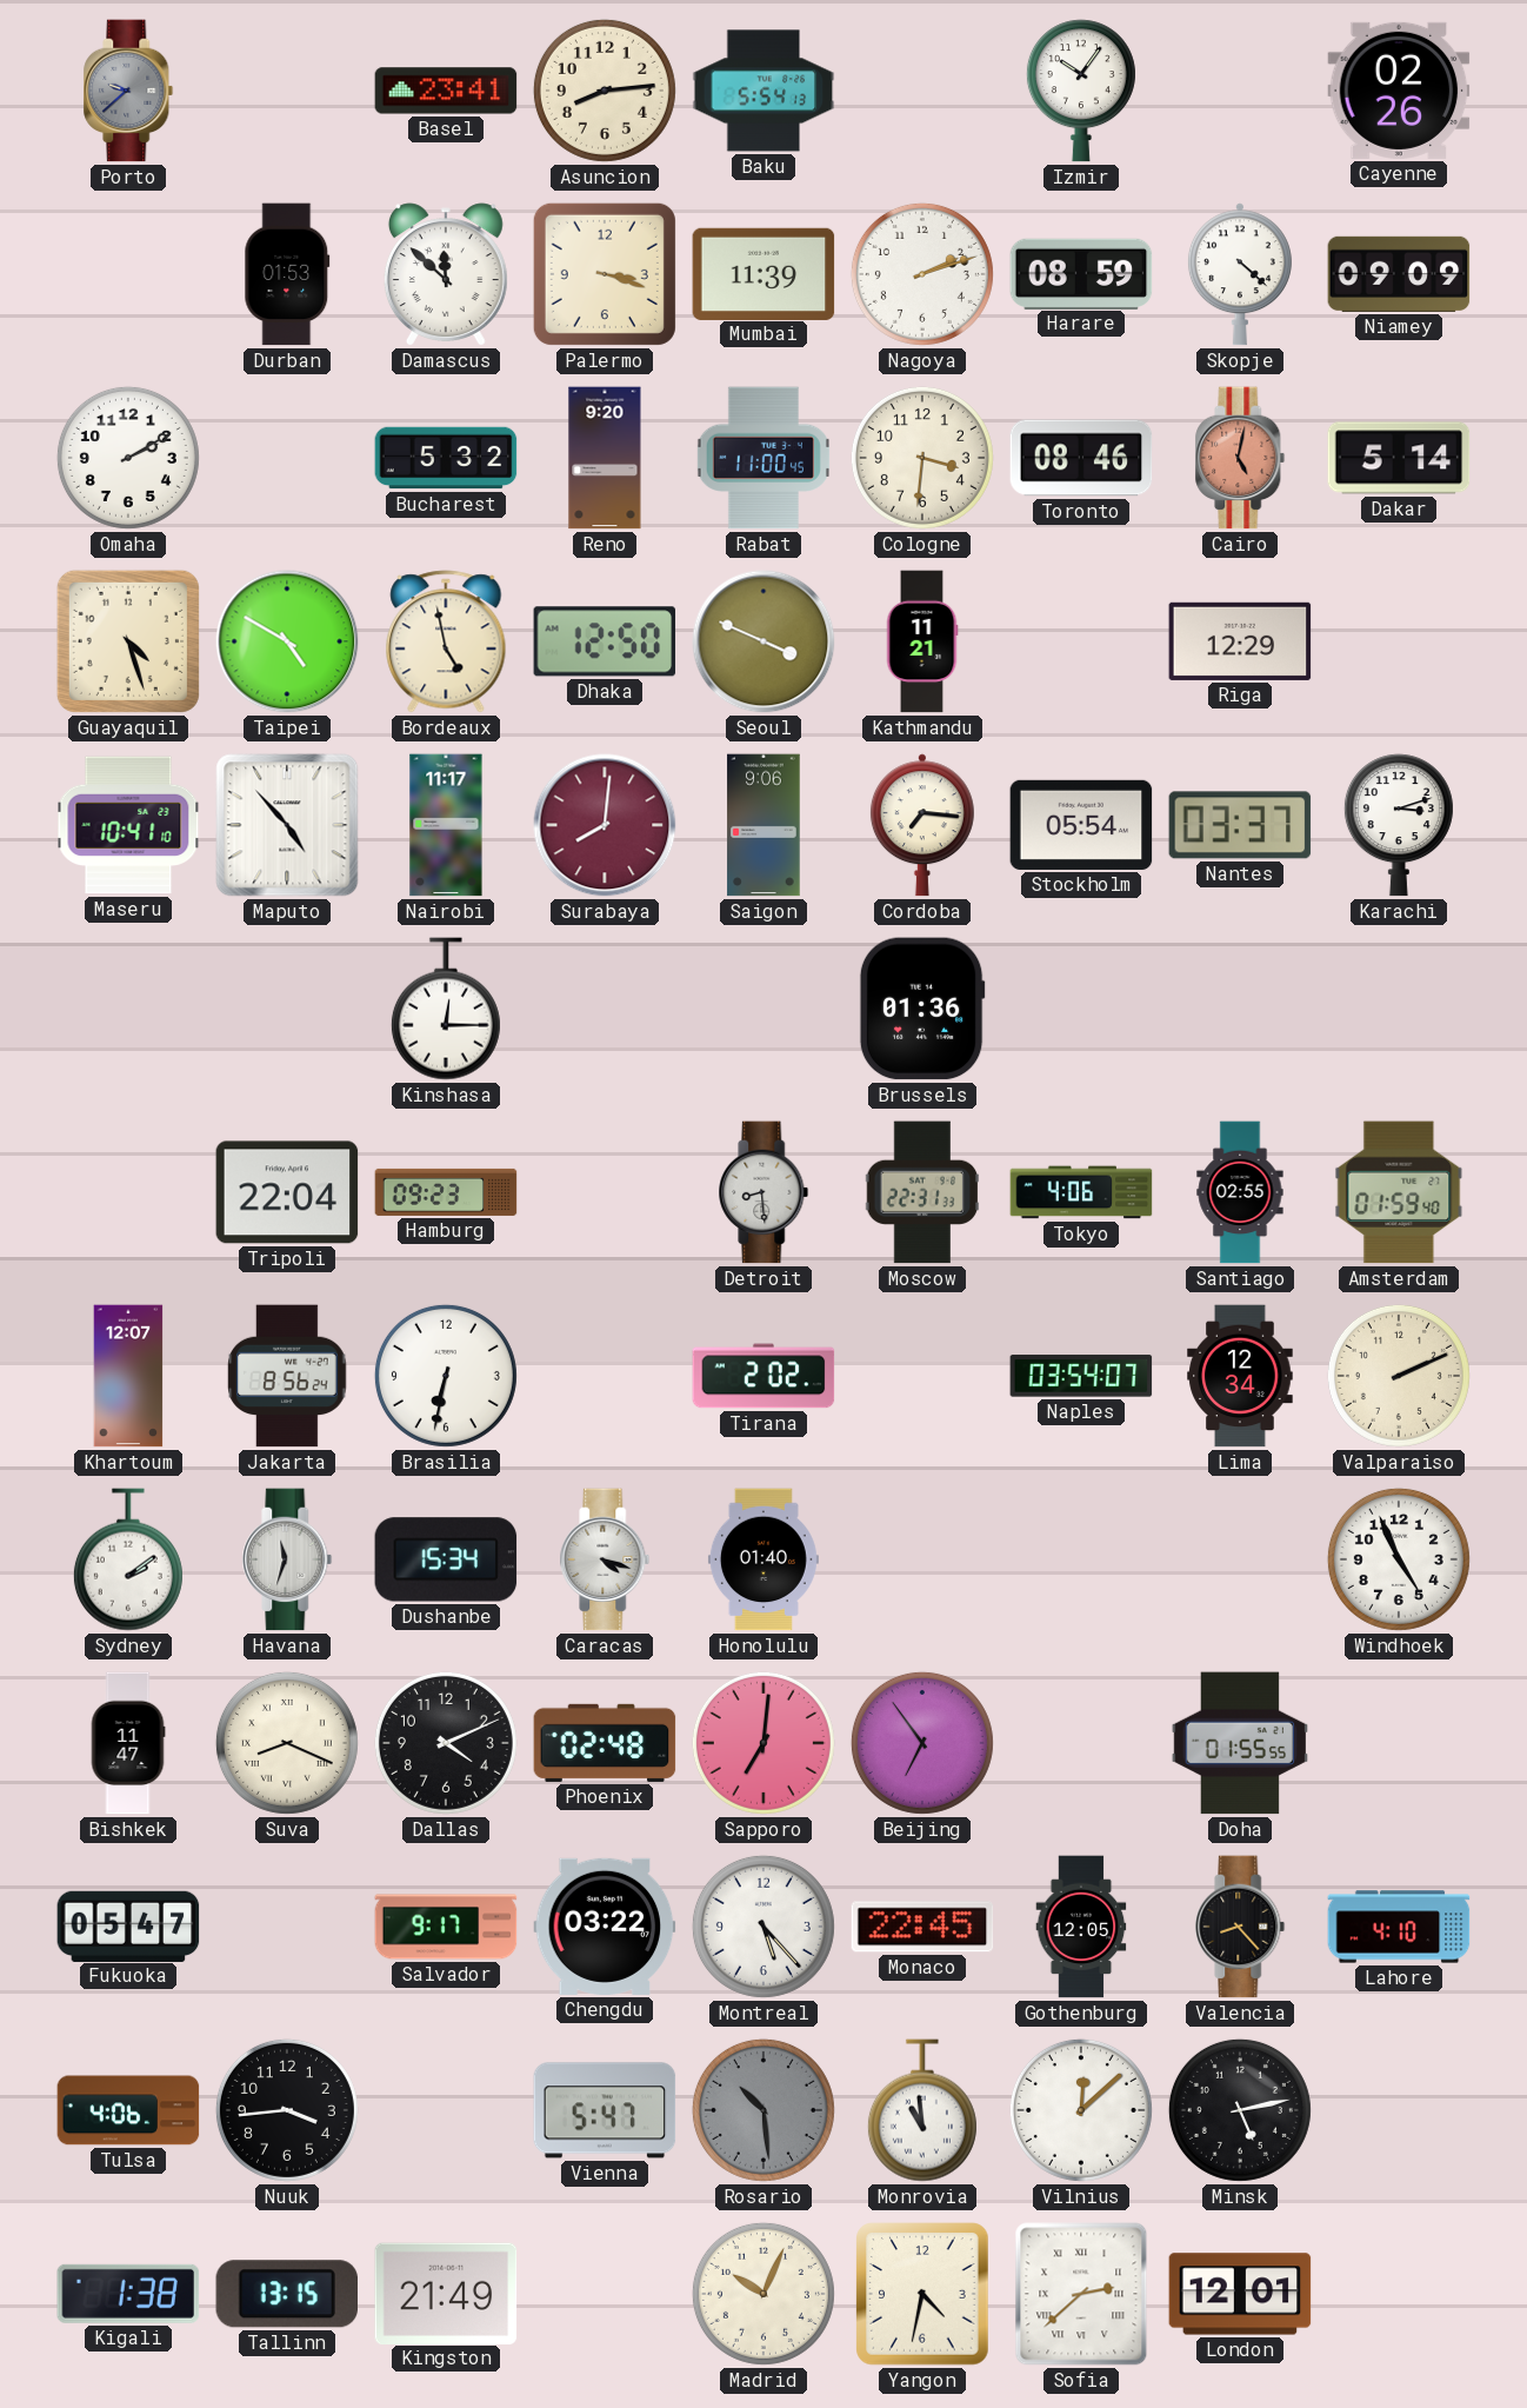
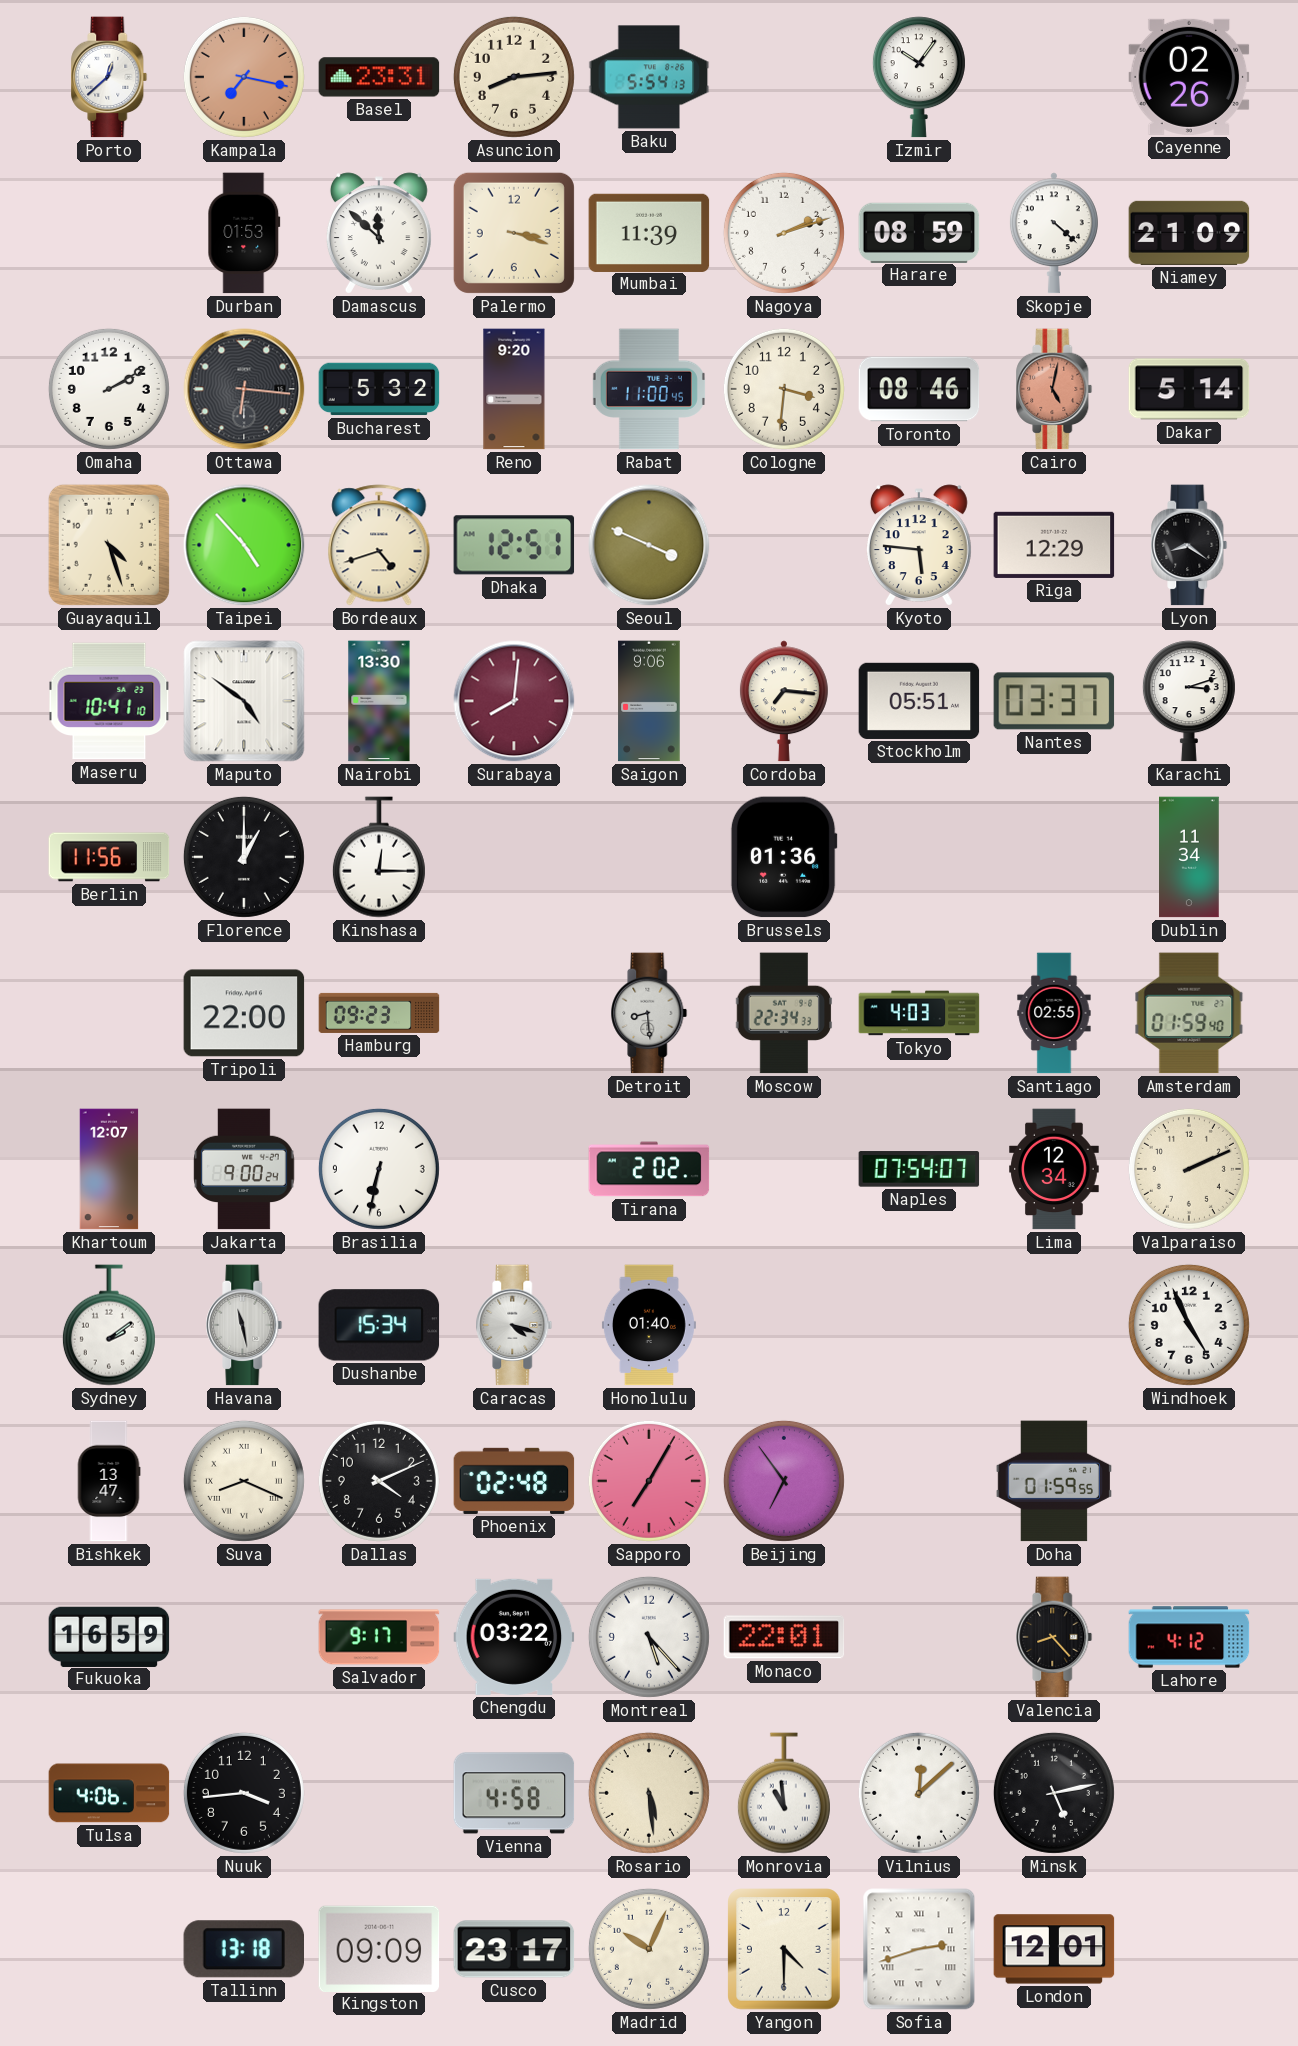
Porto: 9:38 -> 12:38 (109, 77)
Porto dial: grey -> white (109, 77)
Kampala: none -> 7:17 (244, 77)
Basel: 23:41 -> 23:31 (379, 77)
Niamey: 09:09 -> 21:09 (1189, 233)
Ottawa: none -> 6:16 (244, 389)
Taipei: 4:50 -> 4:53 (244, 545)
Bordeaux: 4:58 -> 4:42 (379, 545)
Dhaka: 12:50 -> 12:51 (514, 545)
Kathmandu: 11:21 -> none (922, 641)
Kyoto: none -> 5:46 (919, 545)
Lyon: none -> 8:21 (1189, 545)
Maputo: 4:53 -> 4:51 (244, 701)
Nairobi: 11:17 -> 13:30 (379, 701)
Stockholm: 05:54 -> 05:51 (919, 701)
Berlin: none -> 11:56 (109, 857)
Florence: none -> 1:00 (244, 857)
Dublin: none -> 11:34 (1189, 857)
Tripoli: 22:04 -> 22:00 (244, 1013)
Moscow: 22:31 -> 22:34 (784, 1013)
Tokyo: 4:06 -> 4:03 (919, 1013)
Jakarta: 8:56 -> 9:00 (244, 1169)
Naples: 03:54 -> 07:54 (919, 1169)
Havana: 11:33 -> 11:28 (244, 1325)
Bishkek: 11:47 -> 13:47 (109, 1481)
Sapporo: 7:01 -> 7:05 (649, 1481)
Doha: 01:55 -> 01:59 (1053, 1481)
Fukuoka: 05:47 -> 16:59 (109, 1636)
Monaco: 22:45 -> 22:01 (784, 1637)
Gothenburg: 12:05 -> none (1081, 1927)
Lahore: 4:10 -> 4:12 (1189, 1637)
Vienna: 5:47 -> 4:58 (514, 1793)
Rosario: 10:29 -> 5:29 (649, 1793)
Rosario dial: grey -> cream (649, 1793)
Kigali: 1:38 -> none (128, 2294)
Tallinn: 13:15 -> 13:18 (243, 1949)
Kingston: 21:49 -> 09:09 (379, 1948)
Cusco: none -> 23:17 (514, 1949)
Yangon: 4:32 -> 4:30 (784, 1949)
Sofia: 2:38 -> 2:42 (919, 1949)
